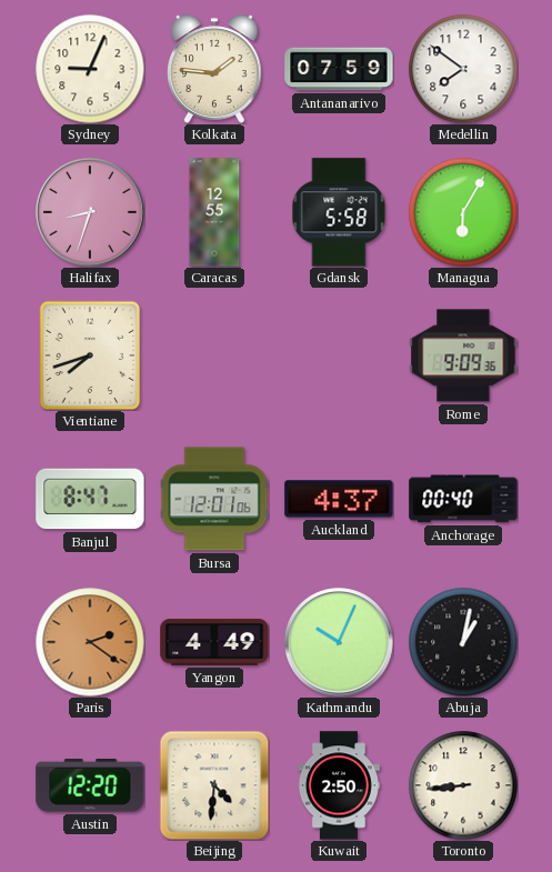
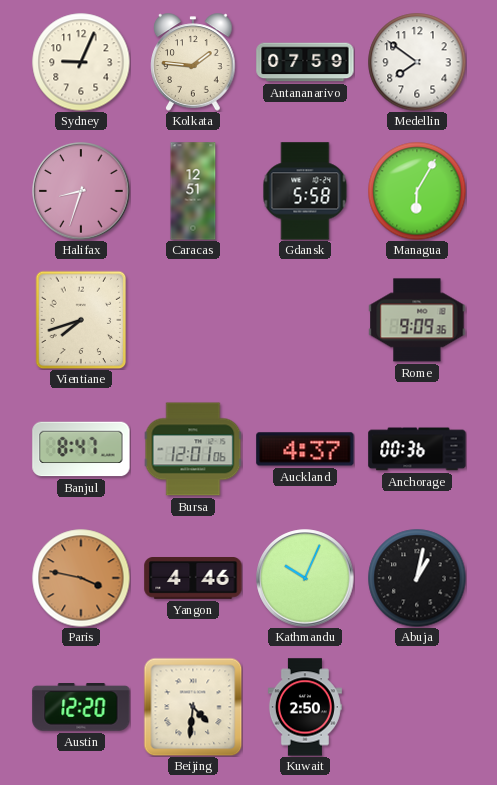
Caracas: 12:55 -> 12:51 (193, 191)
Anchorage: 00:40 -> 00:36 (417, 449)
Paris: 2:21 -> 3:47 (81, 578)
Yangon: 4:49 -> 4:46 (193, 579)
Toronto: 8:44 -> none (463, 785)
